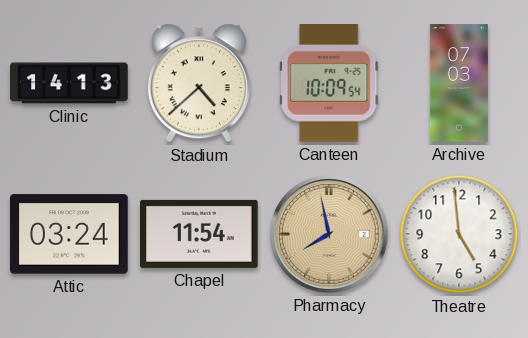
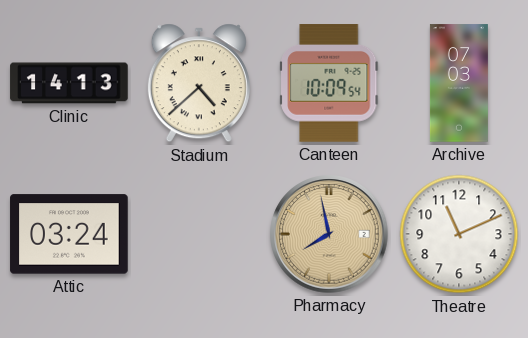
Chapel: 11:54 -> none (199, 234)
Theatre: 4:59 -> 11:11 (459, 234)
